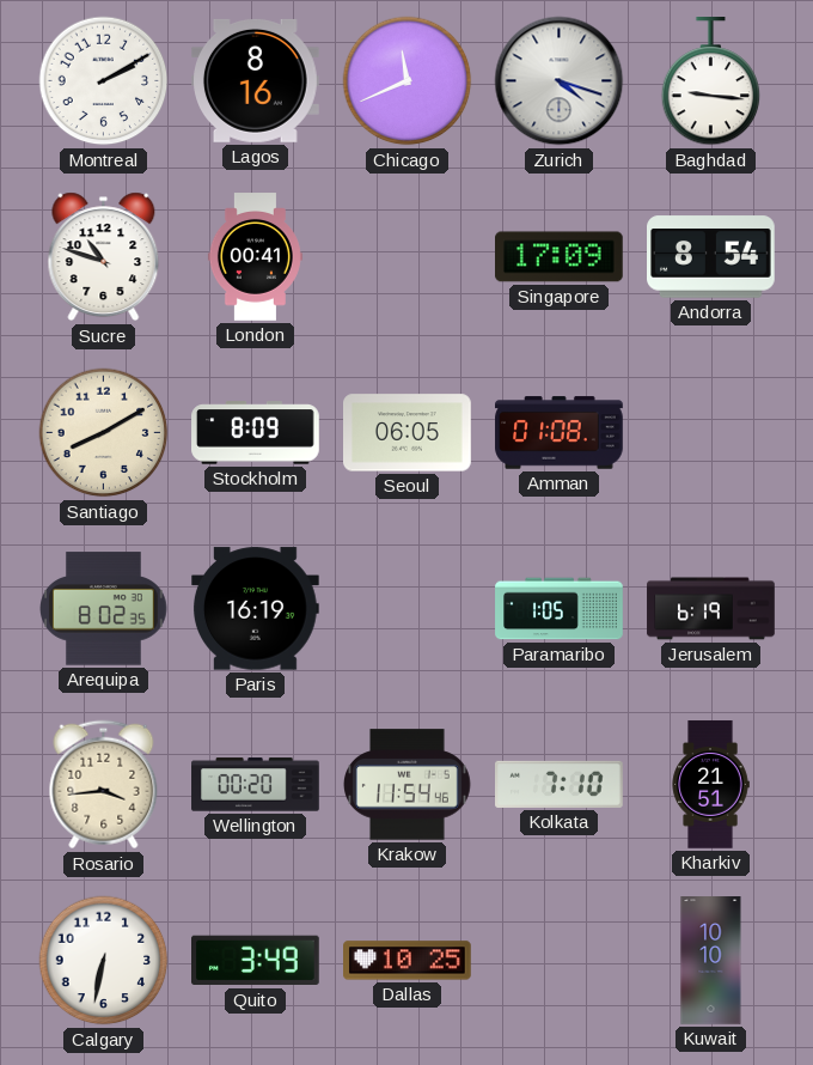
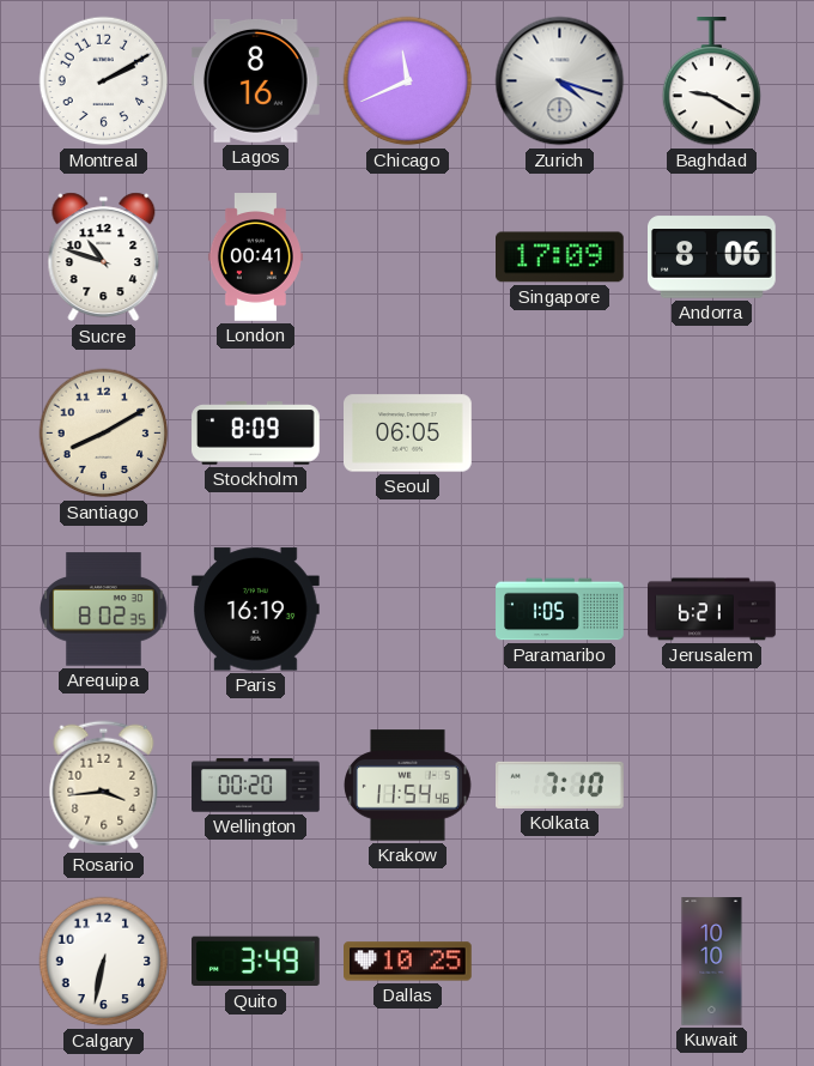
Baghdad: 9:16 -> 9:20 (712, 83)
Andorra: 8:54 -> 8:06 (712, 258)
Amman: 01:08 -> none (560, 433)
Jerusalem: 6:19 -> 6:21 (712, 610)
Kharkiv: 21:51 -> none (710, 785)
